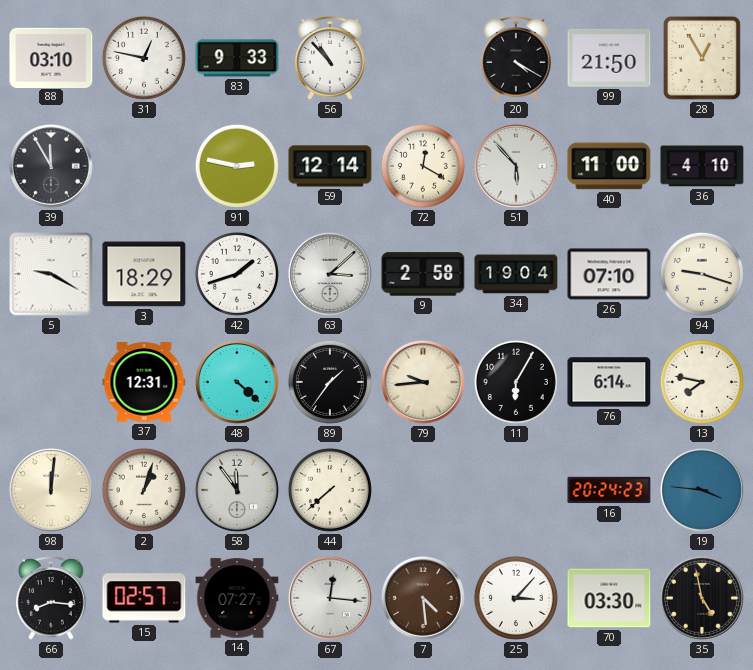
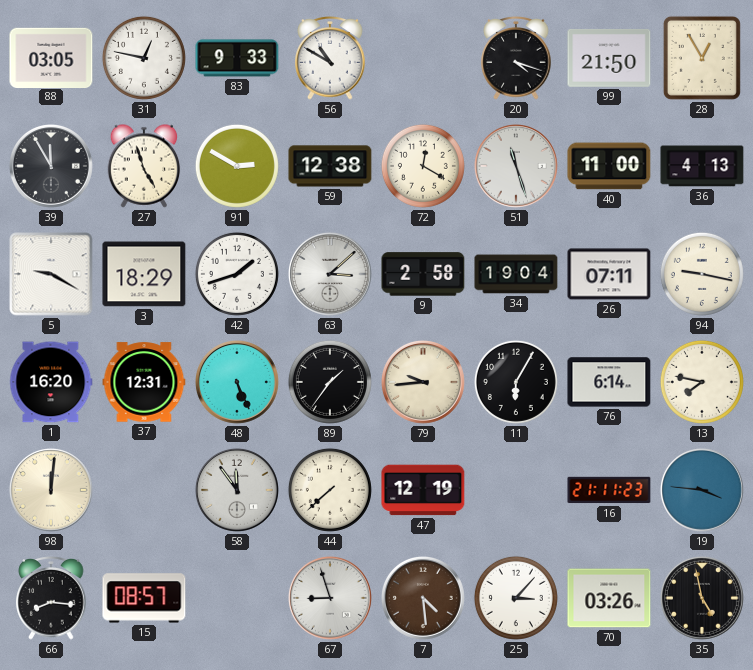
88: 03:10 -> 03:05 (51, 57)
56: 10:53 -> 10:50 (330, 58)
20: 4:20 -> 4:18 (516, 58)
27: none -> 4:57 (144, 166)
91: 2:47 -> 2:50 (237, 166)
59: 12:14 -> 12:38 (330, 166)
51: 5:53 -> 11:27 (516, 166)
36: 4:10 -> 4:13 (702, 166)
26: 07:10 -> 07:11 (609, 274)
94: 9:18 -> 9:17 (702, 274)
1: none -> 16:20 (51, 382)
48: 4:22 -> 5:26 (237, 382)
2: 1:03 -> none (144, 490)
47: none -> 12:19 (423, 490)
16: 20:24 -> 21:11 (609, 490)
15: 02:57 -> 08:57 (144, 598)
14: 07:27 -> none (237, 598)
67: 12:16 -> 8:57 (330, 598)
70: 03:30 -> 03:26 (609, 598)
